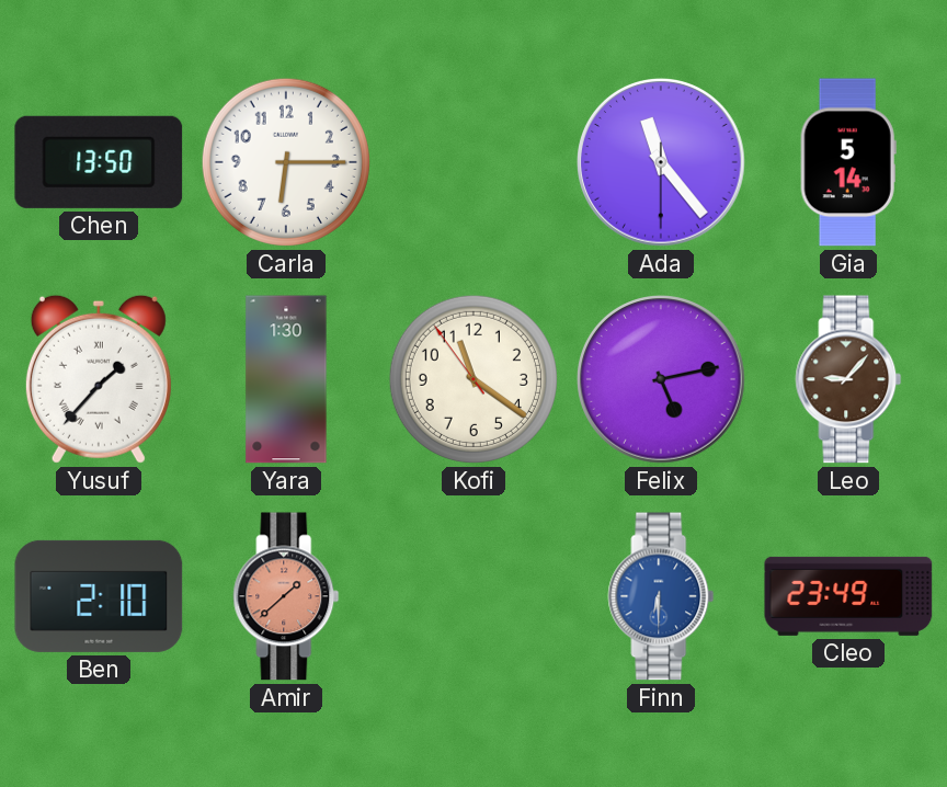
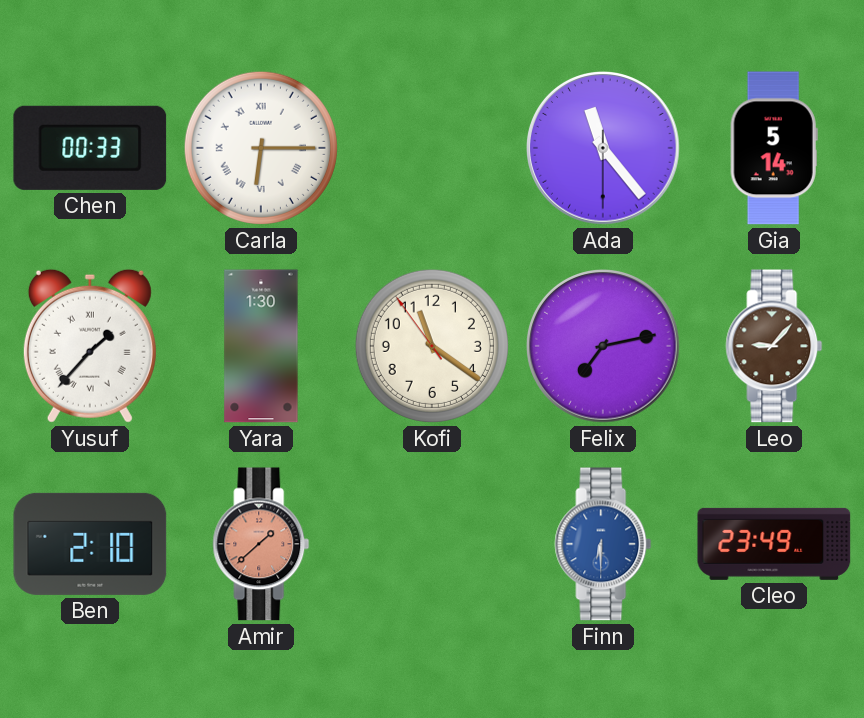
Chen: 13:50 -> 00:33 (90, 148)
Carla numerals: Arabic -> Roman (261, 148)
Felix: 5:13 -> 7:13 (604, 347)
